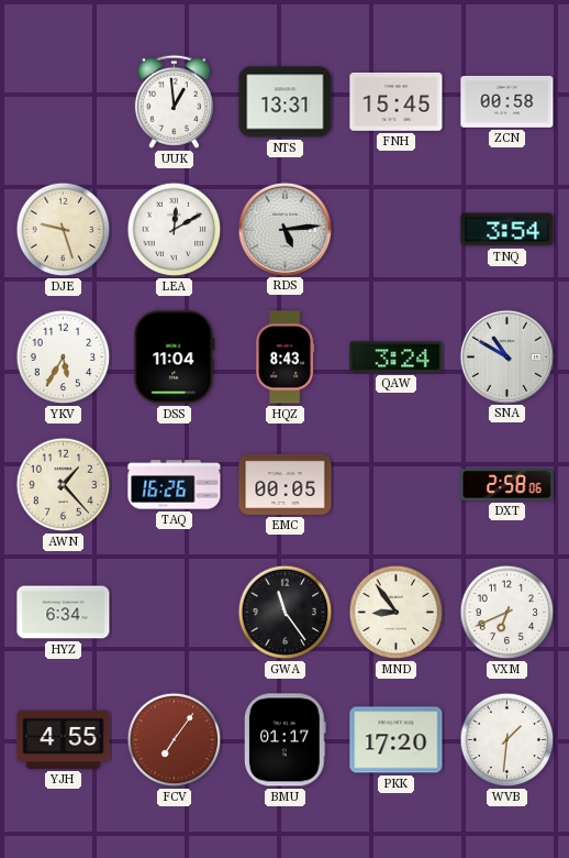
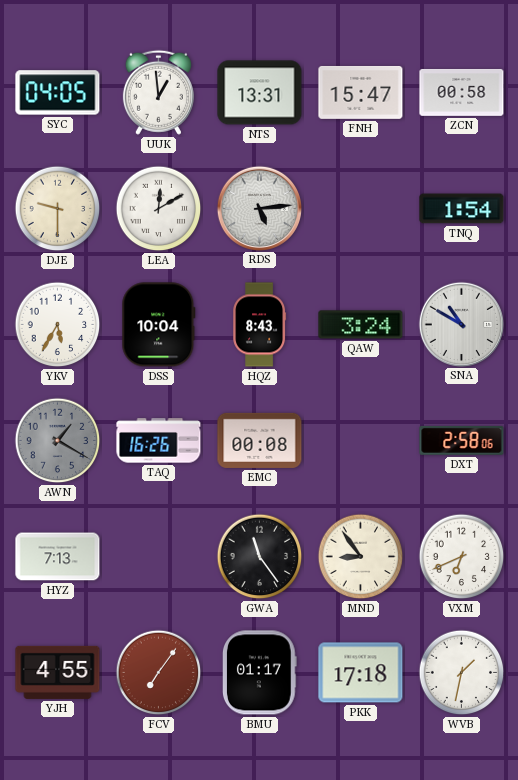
SYC: none -> 04:05 (58, 93)
FNH: 15:45 -> 15:47 (361, 92)
DJE: 9:27 -> 9:30 (58, 209)
TNQ: 3:54 -> 1:54 (462, 209)
DSS: 11:04 -> 10:04 (159, 325)
AWN: 1:23 -> 1:20 (58, 441)
AWN dial: cream -> grey (58, 441)
EMC: 00:05 -> 00:08 (260, 440)
HYZ: 6:34 -> 7:13 (58, 557)
PKK: 17:20 -> 17:18 (361, 673)
WVB: 1:31 -> 1:32 (462, 673)
